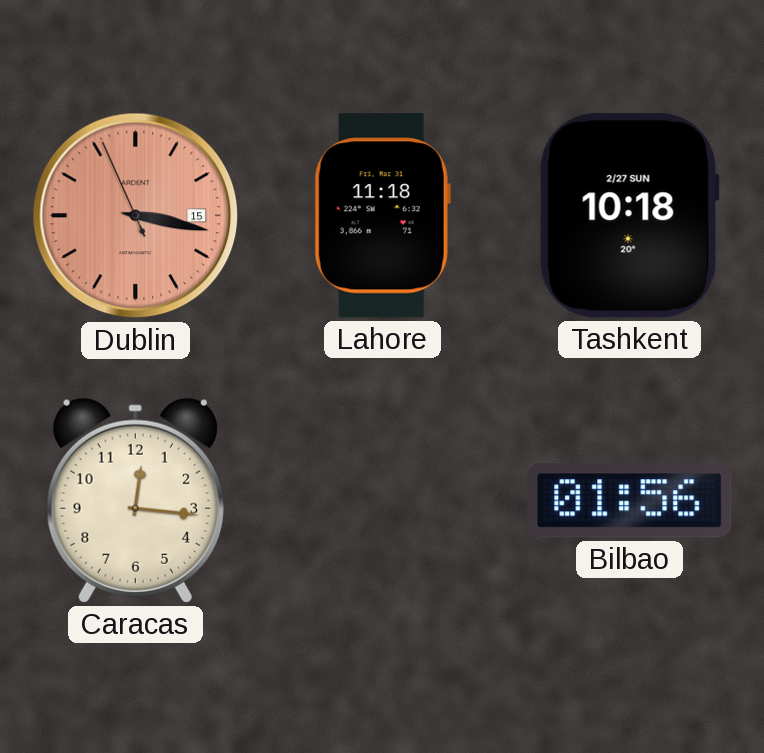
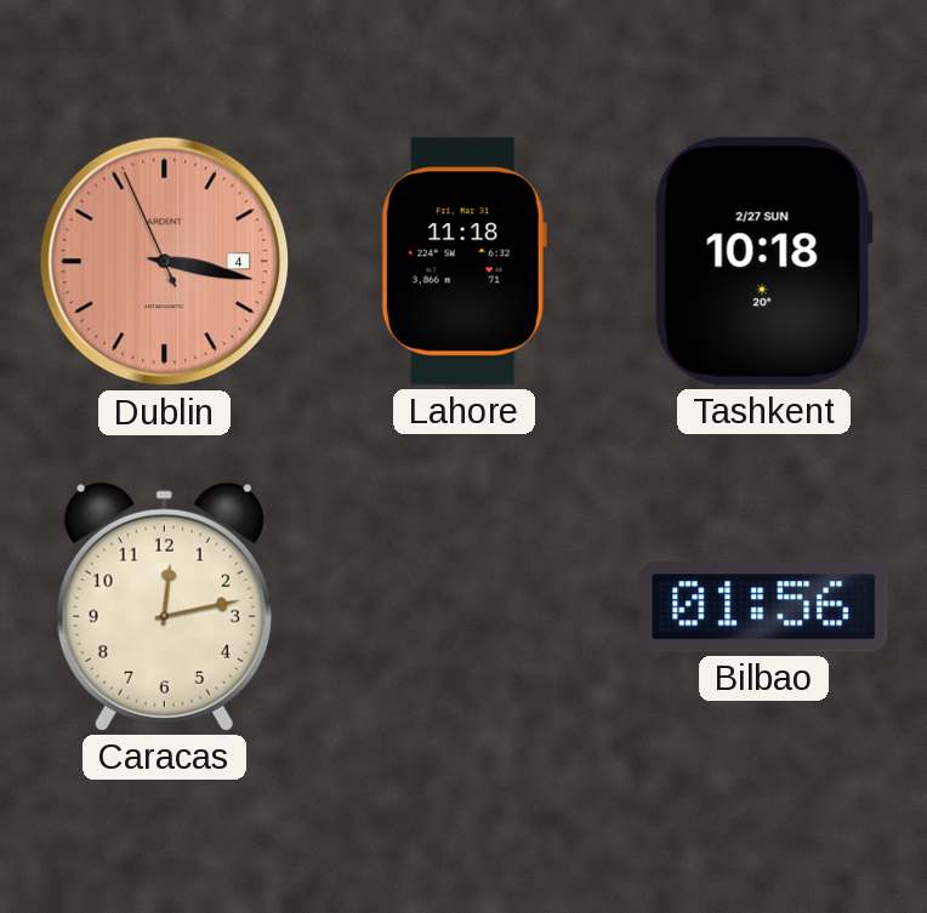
Dublin date: 15 -> 4 (165, 262)
Caracas: 12:16 -> 12:13 (164, 606)
